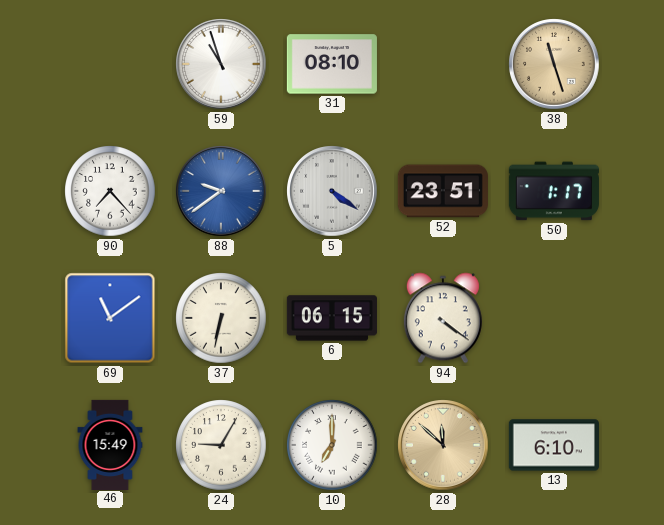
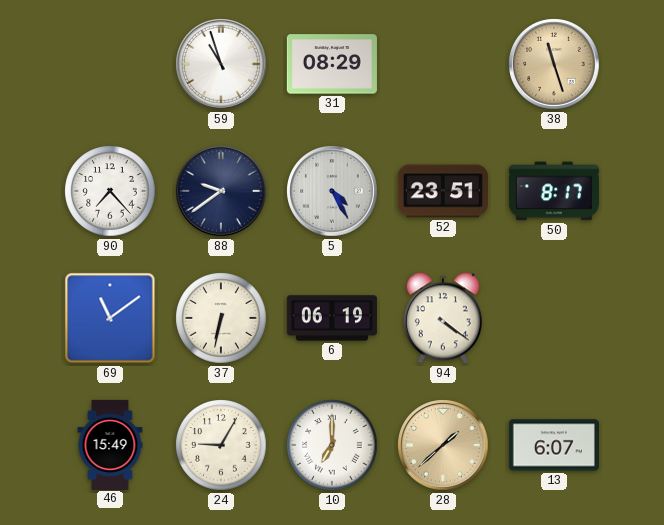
31: 08:10 -> 08:29 (332, 64)
88 dial: blue -> navy (221, 191)
5: 4:21 -> 4:25 (332, 191)
50: 1:17 -> 8:17 (554, 191)
6: 06:15 -> 06:19 (332, 318)
28: 11:52 -> 1:38 (443, 445)
13: 6:10 -> 6:07 (554, 445)
